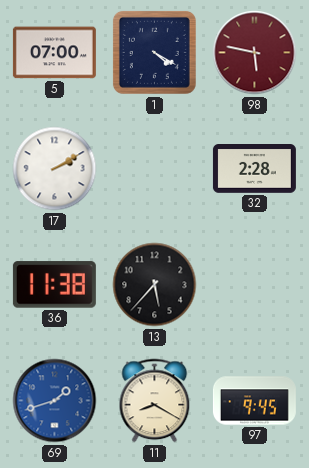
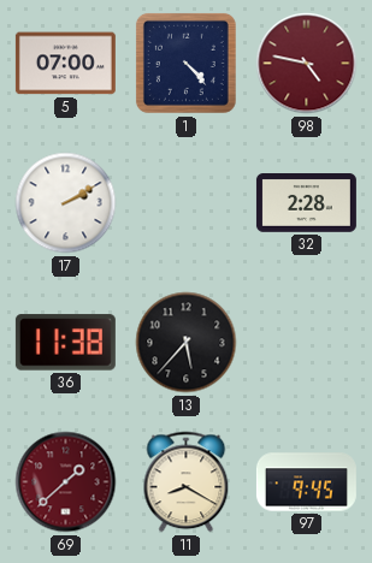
1: 4:20 -> 4:23 (185, 63)
98: 5:47 -> 4:47 (307, 64)
69: 1:42 -> 1:38 (66, 482)
69 dial: blue -> burgundy (66, 482)
